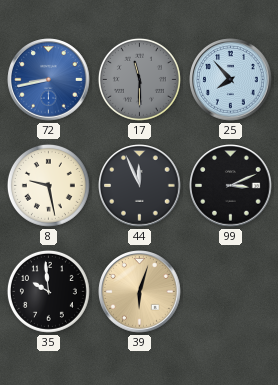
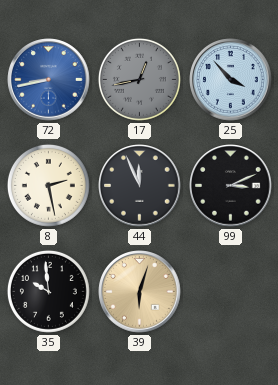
17: 11:30 -> 12:43 (139, 79)
25: 7:53 -> 3:53 (231, 80)
8: 9:28 -> 2:28 (48, 185)
